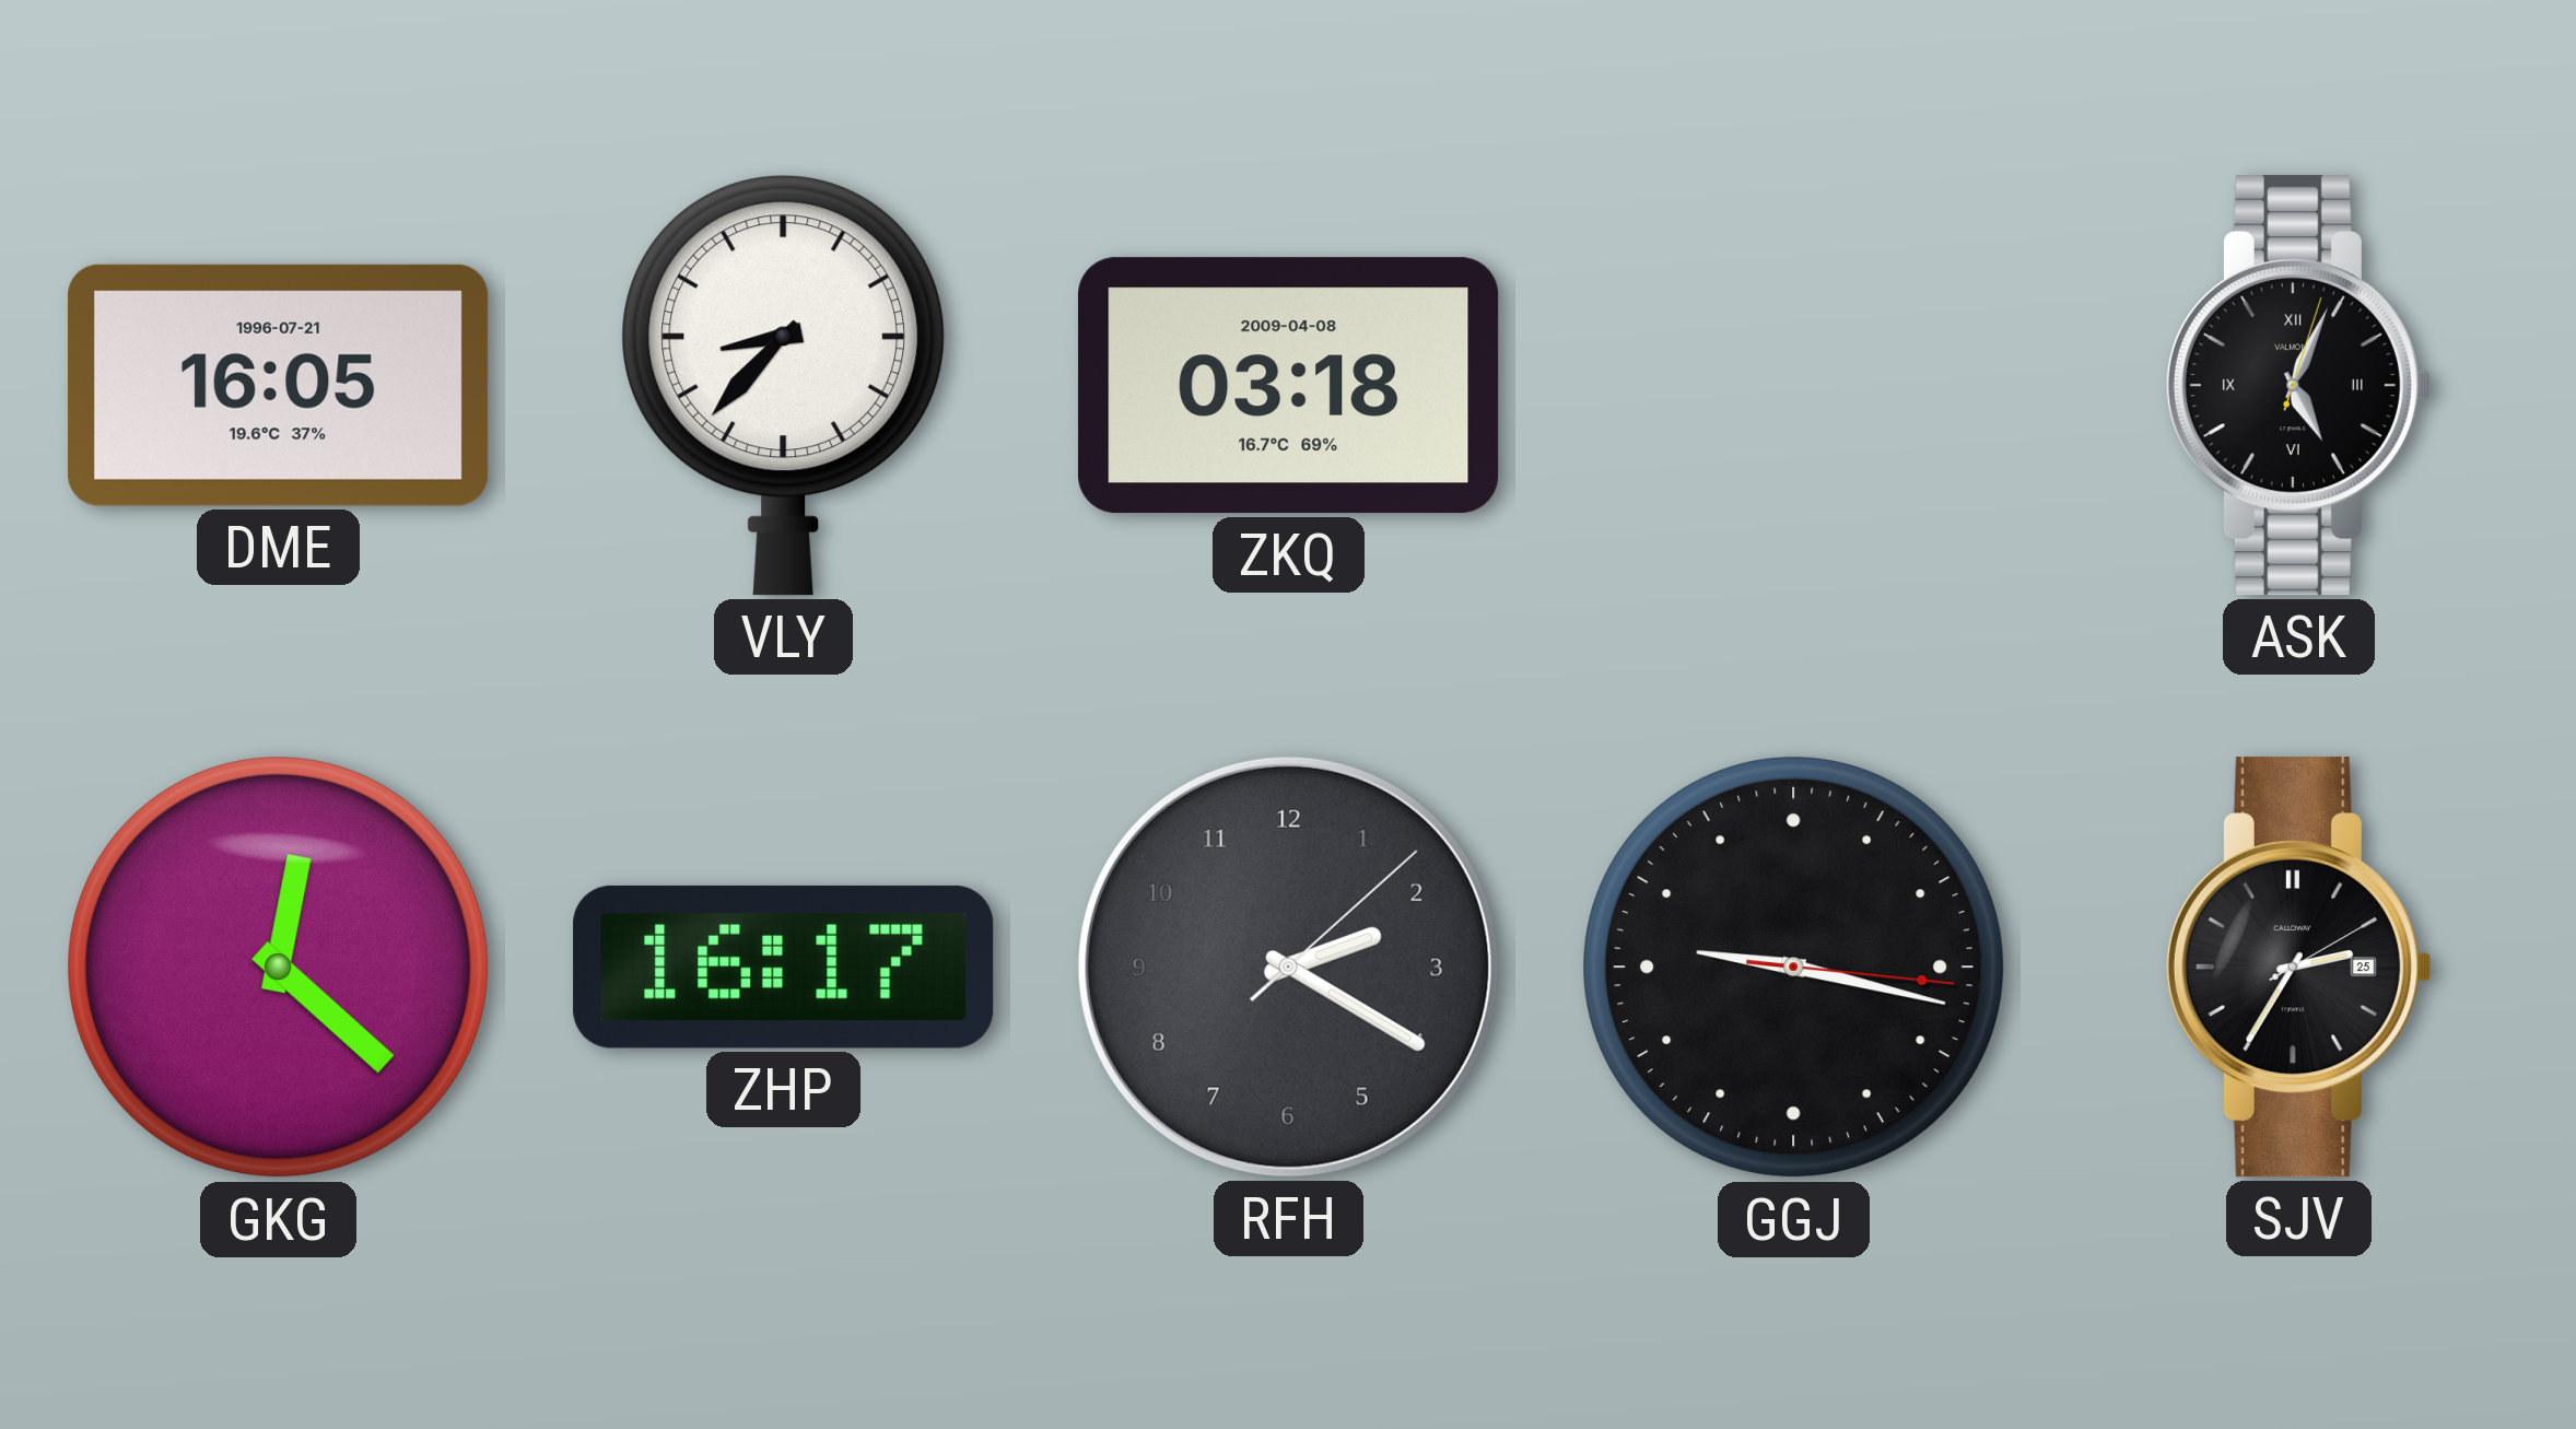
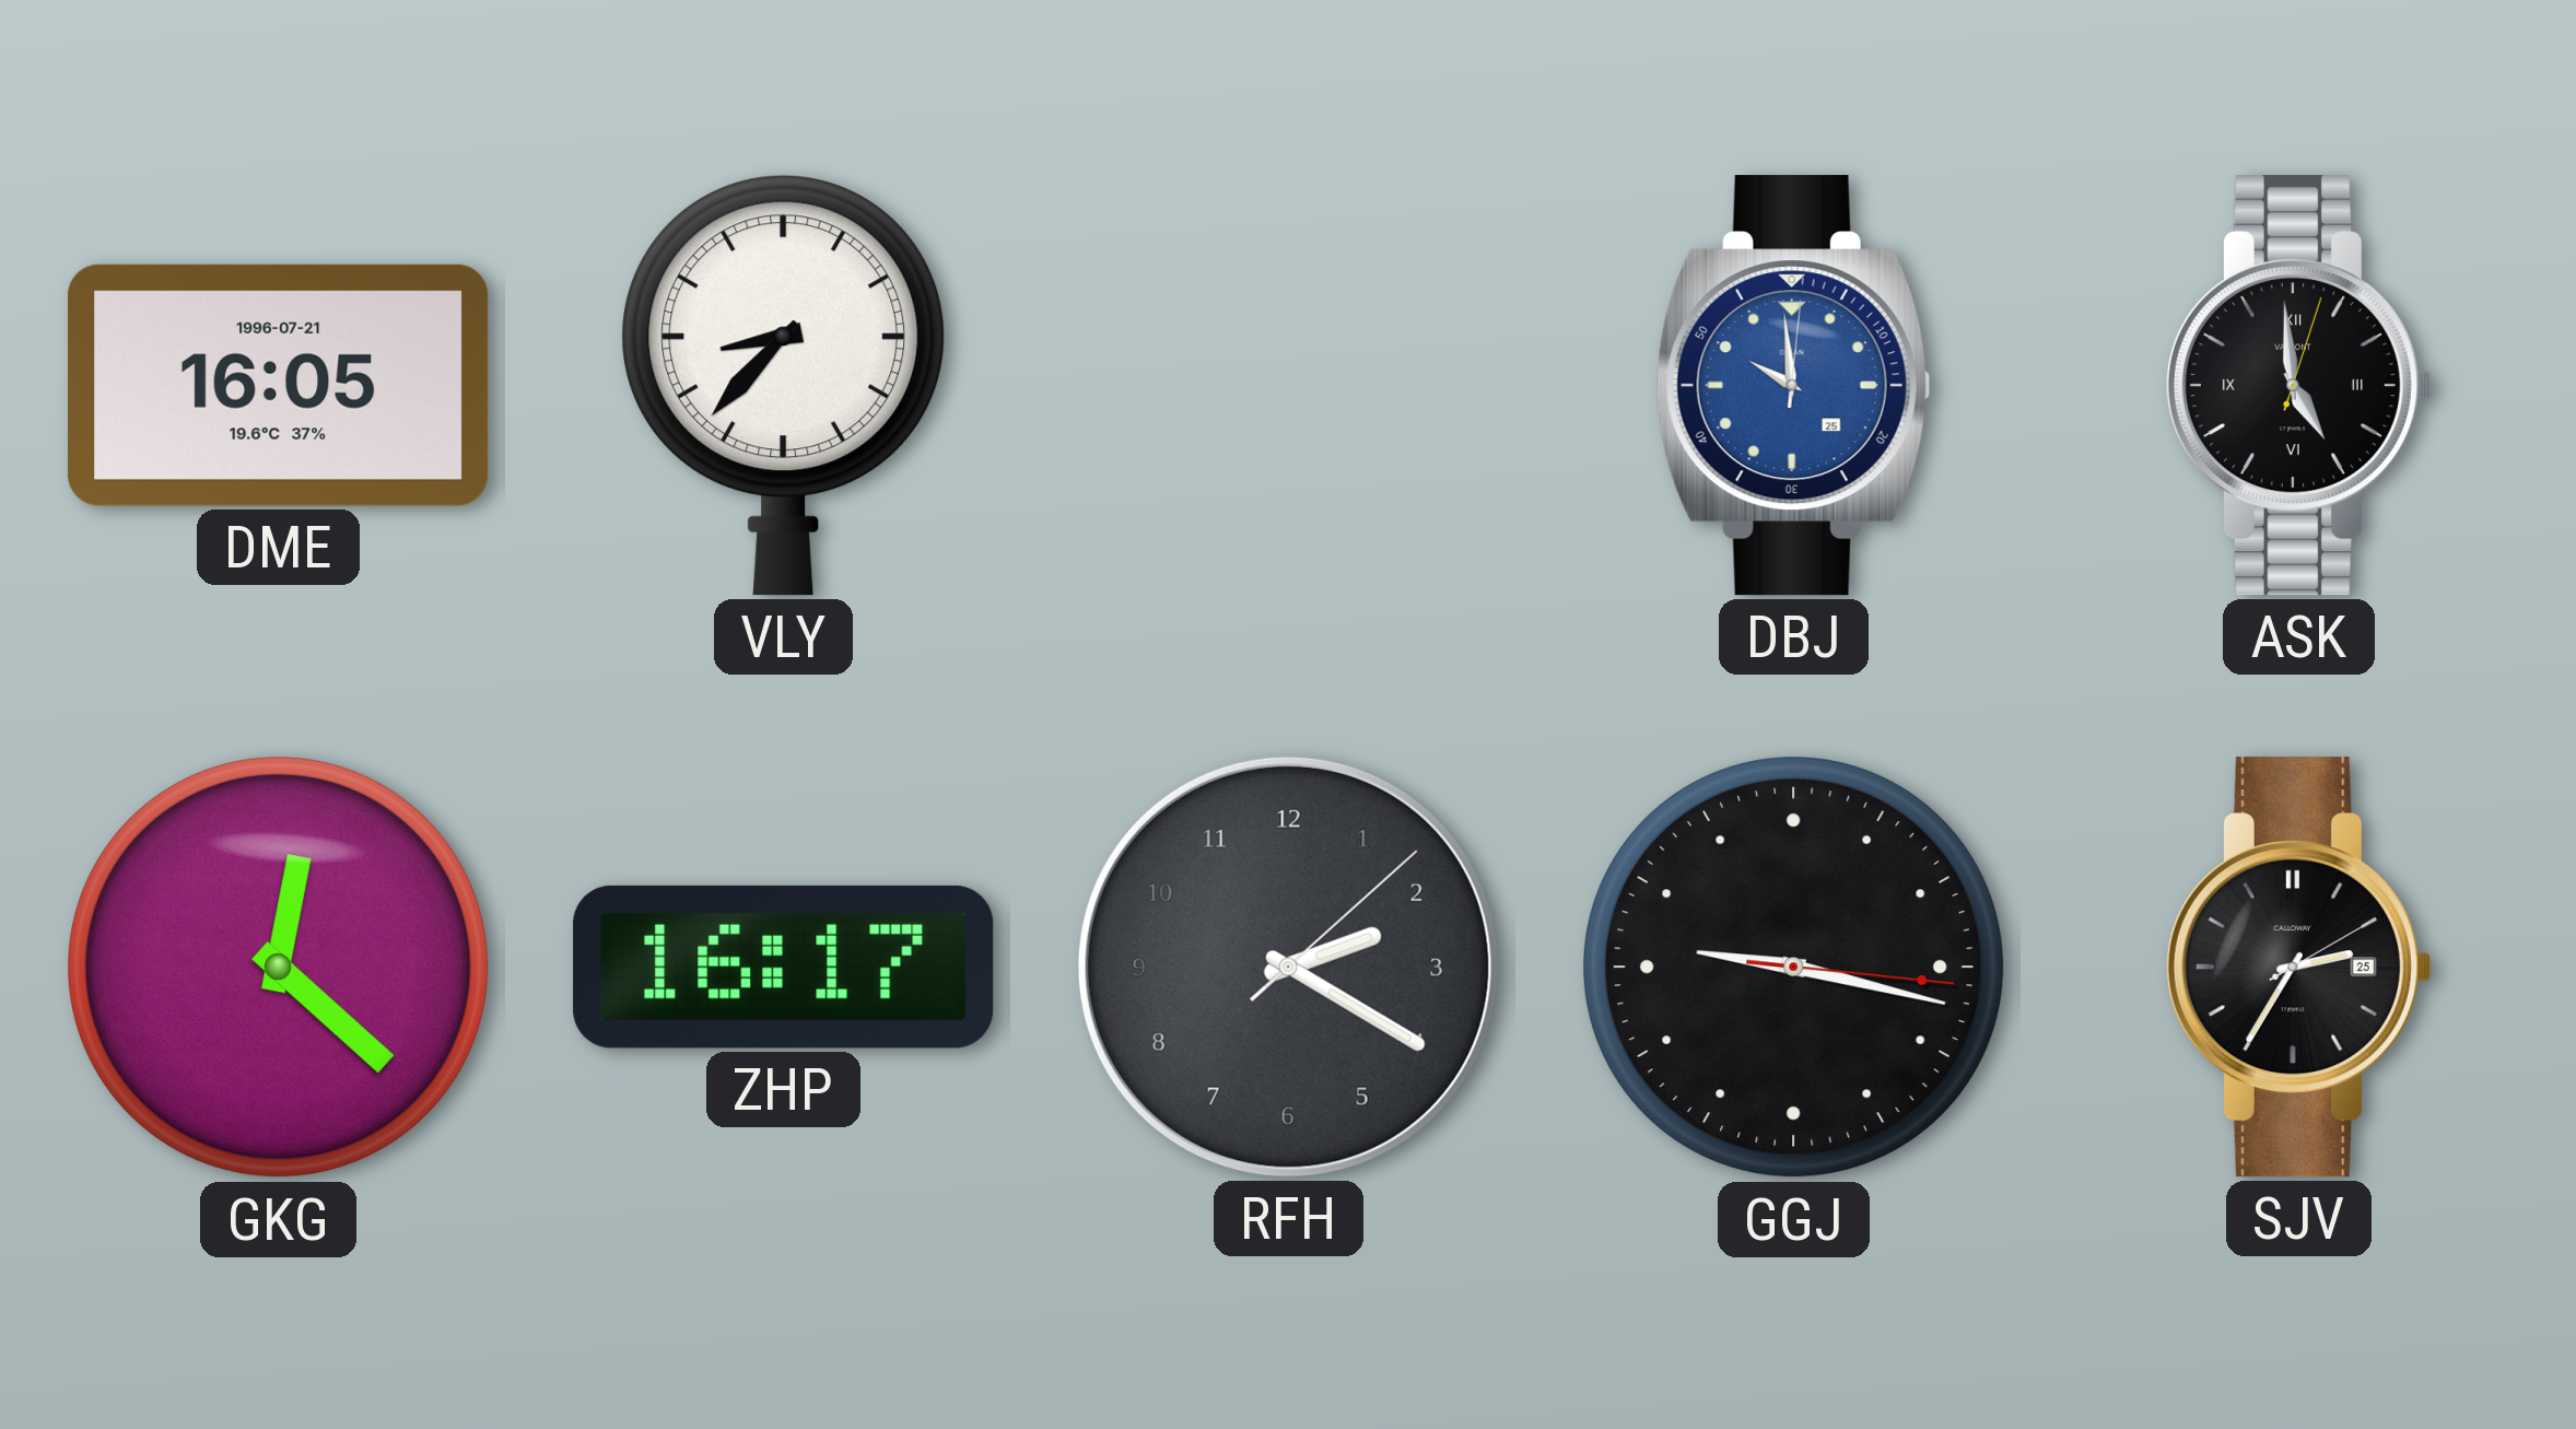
ZKQ: 03:18 -> none (1289, 386)
DBJ: none -> 9:59 (1793, 386)
ASK: 5:04 -> 4:59 (2298, 386)
